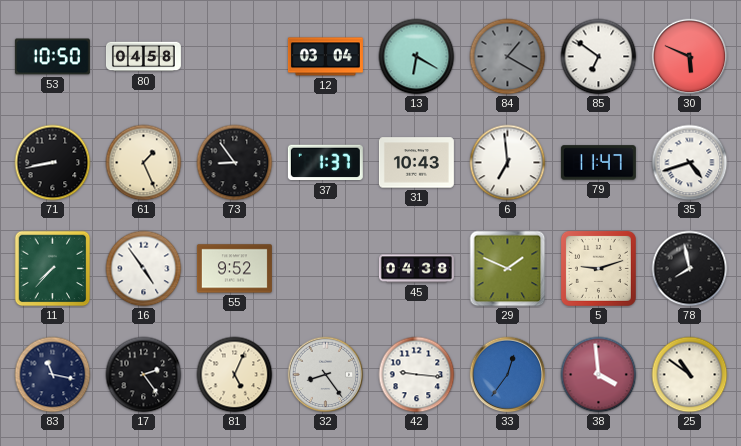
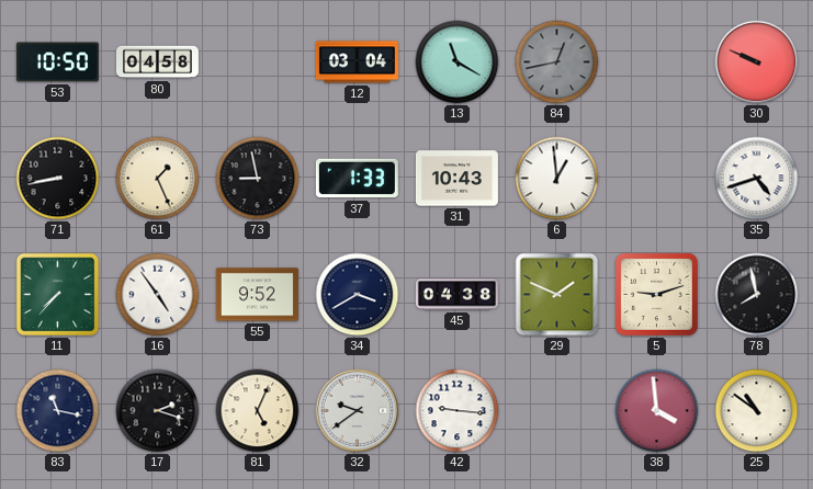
13: 6:20 -> 11:20 (458, 62)
84: 1:20 -> 12:43 (557, 62)
85: 6:51 -> none (599, 57)
30: 5:49 -> 9:49 (757, 62)
73: 8:54 -> 8:58 (258, 179)
37: 1:37 -> 1:33 (357, 179)
6: 6:59 -> 12:59 (557, 179)
79: 11:47 -> none (598, 163)
34: none -> 3:40 (358, 295)
17: 2:24 -> 2:18 (158, 411)
32: 8:24 -> 9:39 (358, 411)
33: 12:36 -> none (508, 375)
